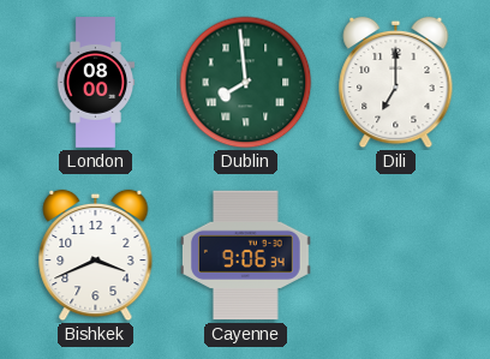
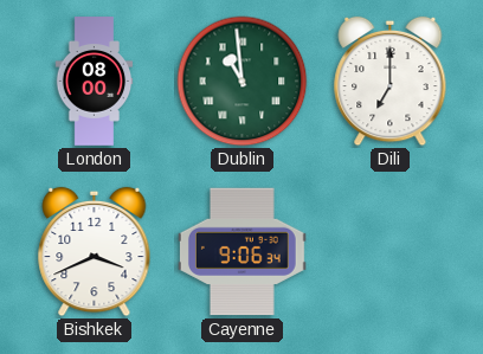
Dublin: 7:59 -> 10:59 (243, 82)
